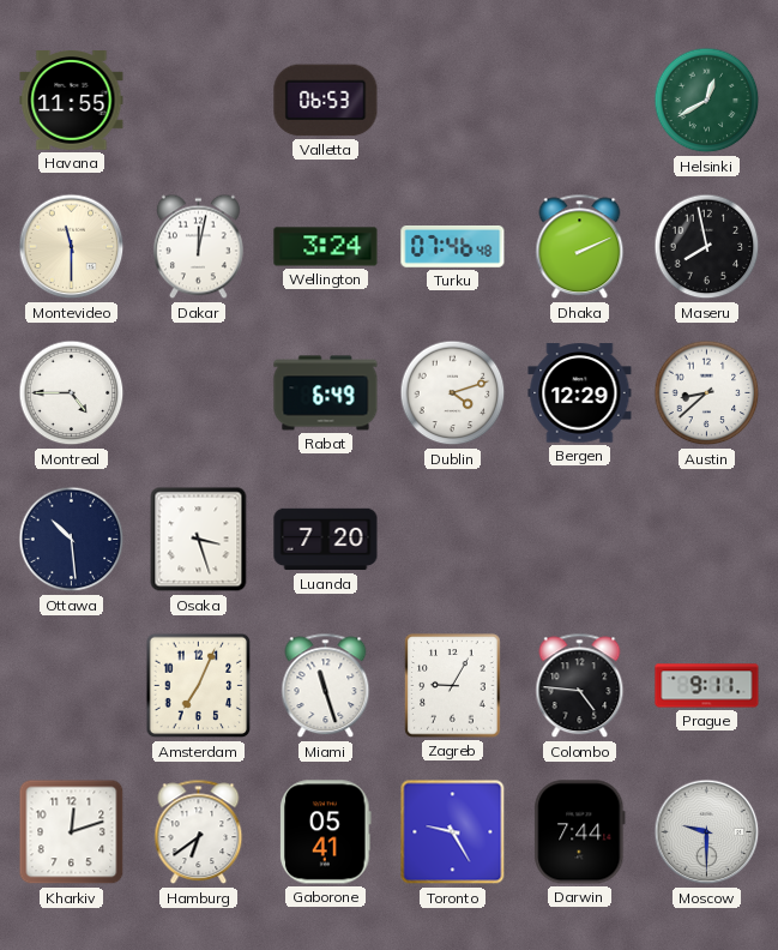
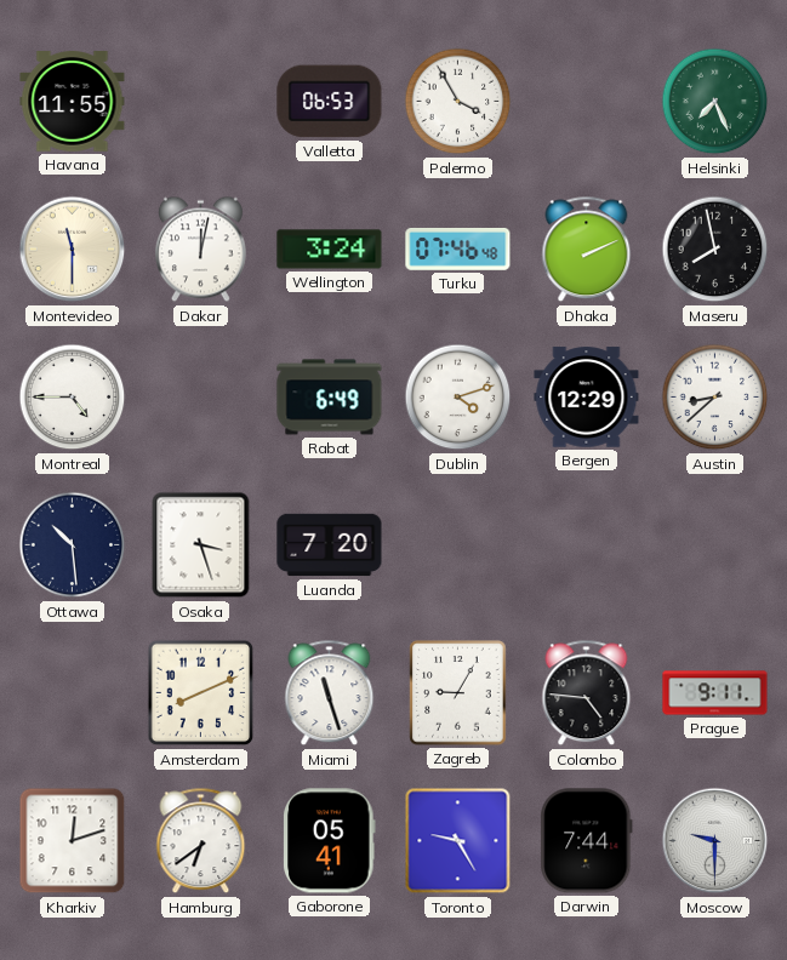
Palermo: none -> 3:55 (458, 102)
Helsinki: 12:40 -> 7:26 (715, 102)
Amsterdam: 7:04 -> 8:11 (201, 693)
